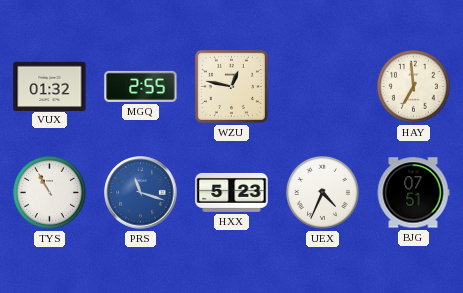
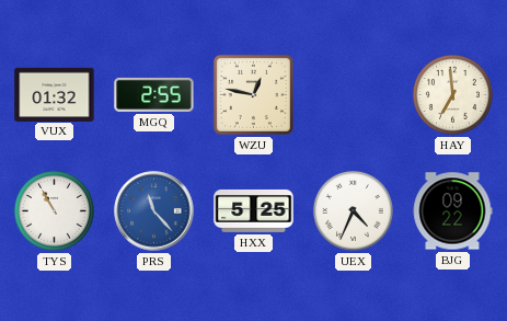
PRS: 11:18 -> 11:23 (154, 211)
HXX: 5:23 -> 5:25 (254, 210)
BJG: 07:51 -> 09:22 (452, 211)
